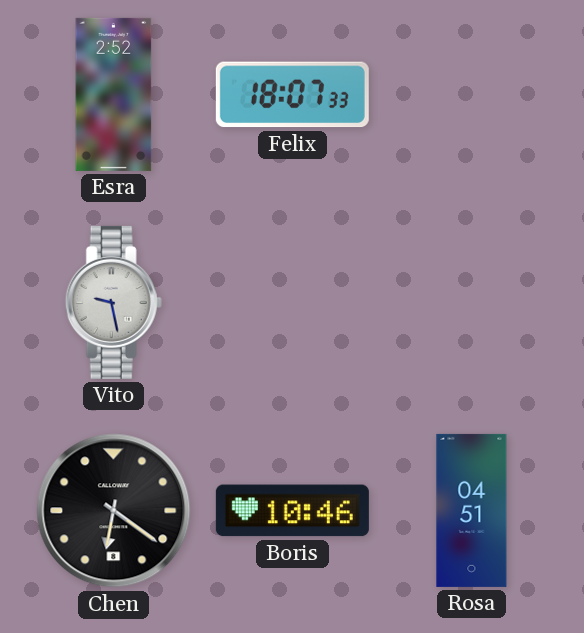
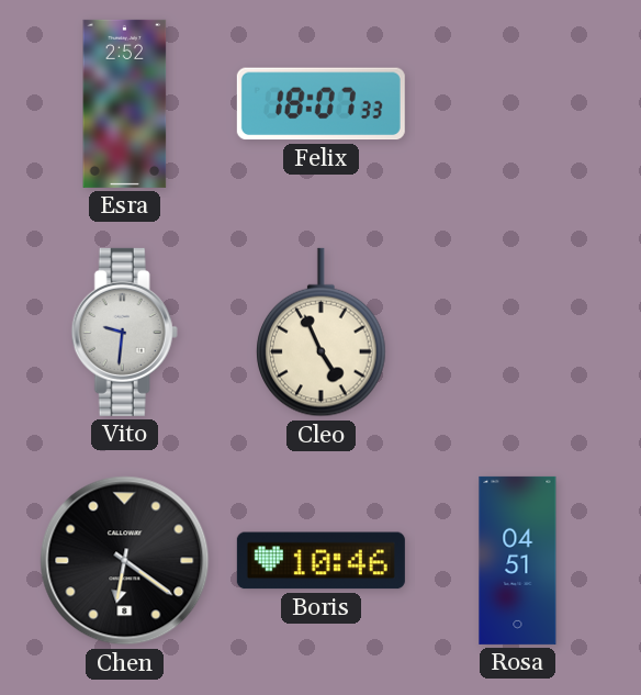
Vito: 9:28 -> 9:31 (124, 332)
Cleo: none -> 4:56 (322, 333)
